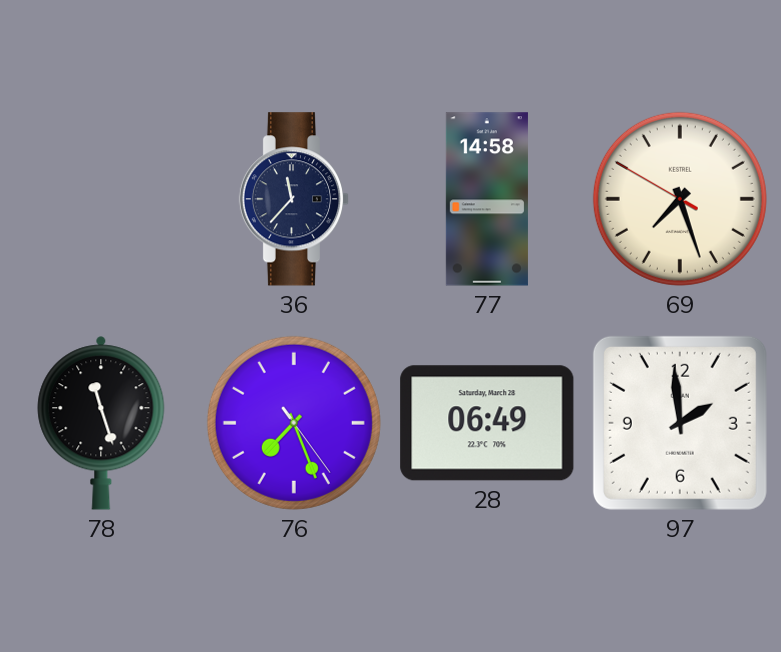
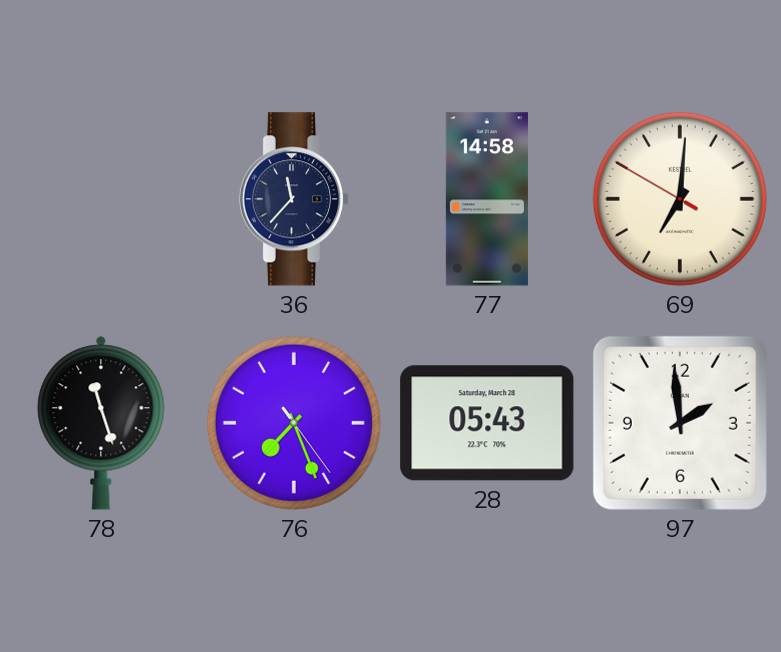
69: 7:26 -> 7:00 (680, 199)
28: 06:49 -> 05:43 (487, 423)
